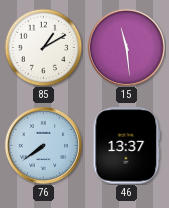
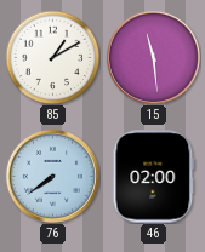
46: 13:37 -> 02:00 (154, 177)
